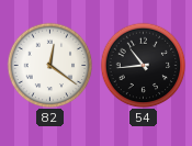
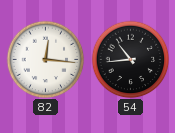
82: 12:21 -> 12:16 (45, 59)
